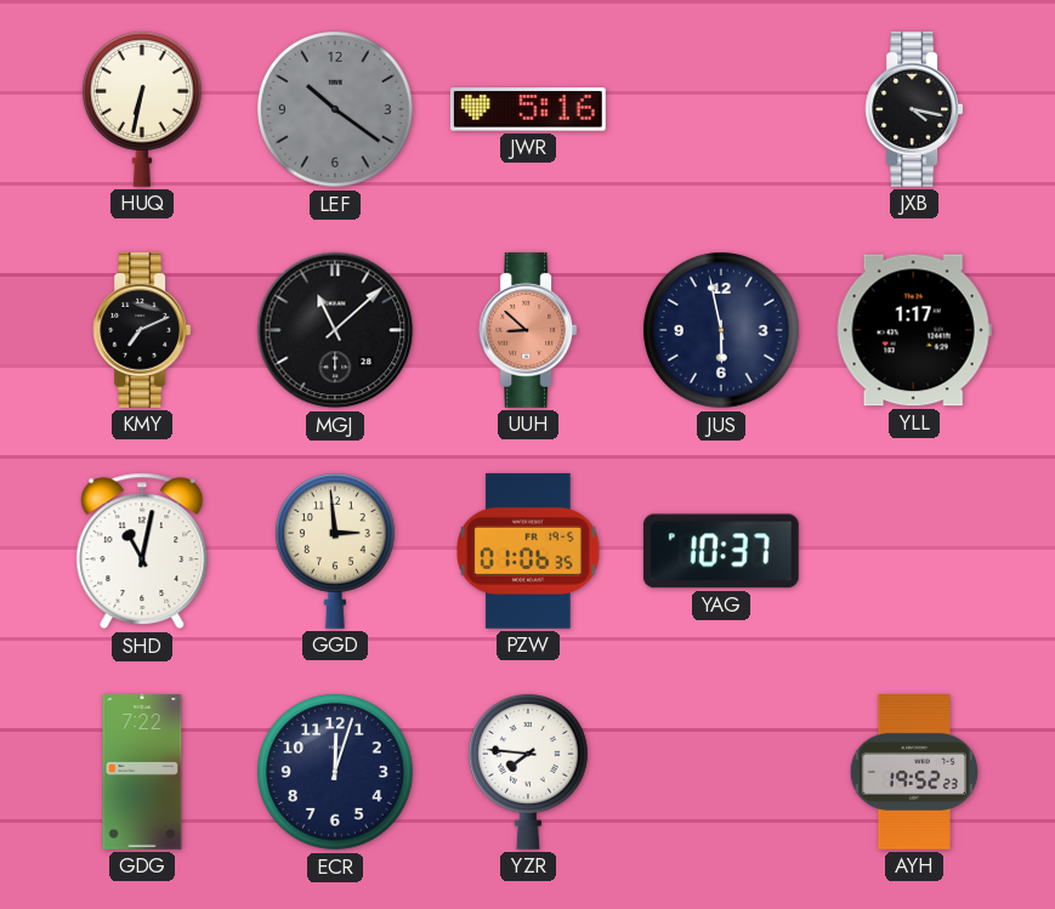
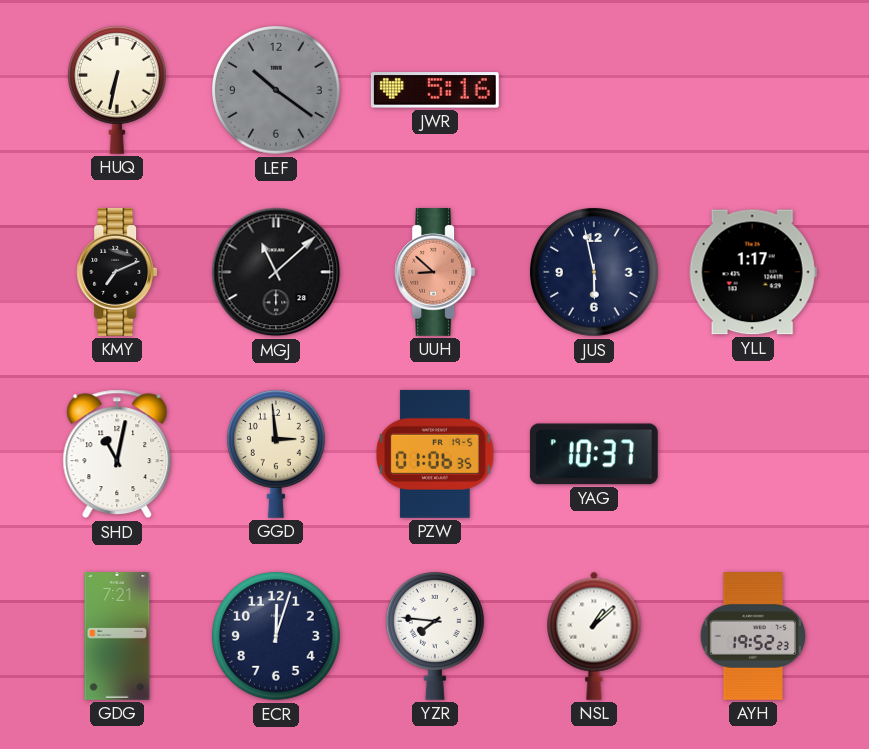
JXB: 4:17 -> none (914, 109)
GDG: 7:22 -> 7:21 (117, 637)
NSL: none -> 1:08 (594, 636)
